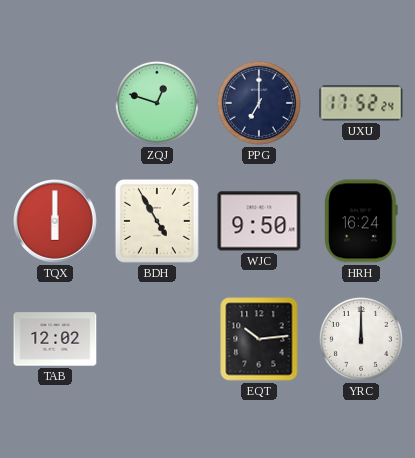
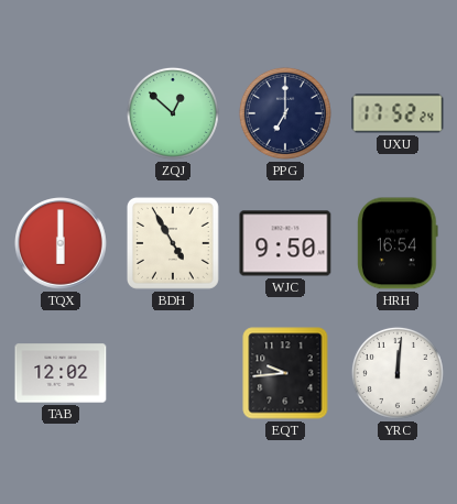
ZQJ: 12:48 -> 12:52 (173, 113)
HRH: 16:24 -> 16:54 (398, 243)
EQT: 10:14 -> 9:44 (285, 373)
YRC: 12:00 -> 12:01 (398, 373)
